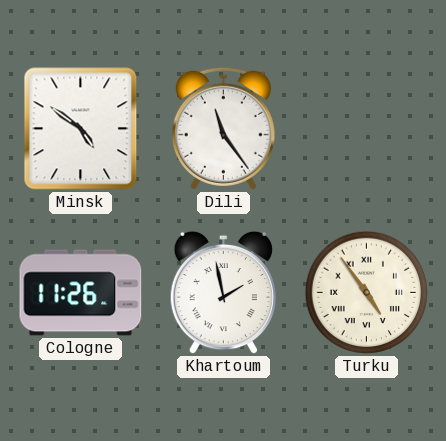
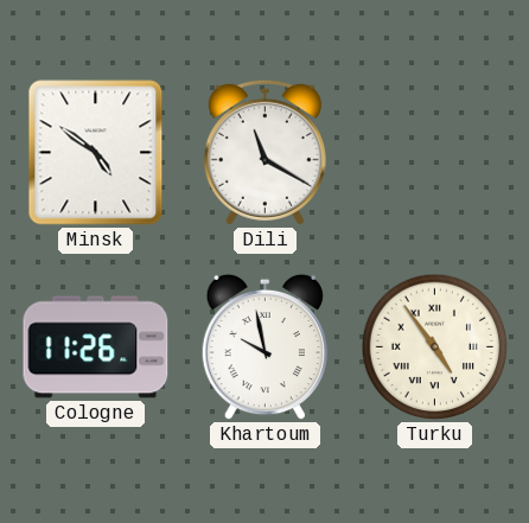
Dili: 11:24 -> 11:20 (264, 152)
Khartoum: 1:58 -> 9:58 (264, 347)
